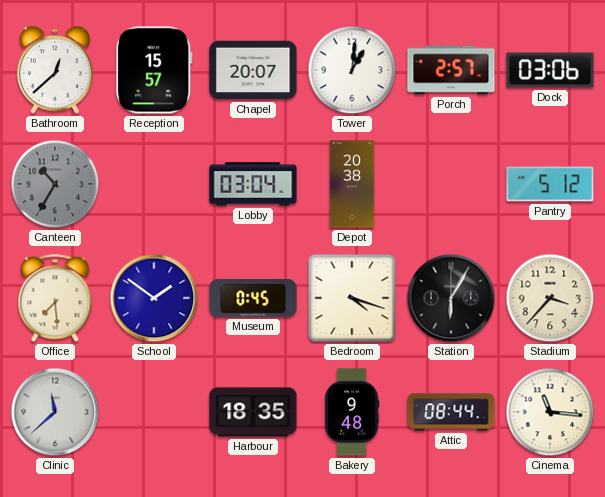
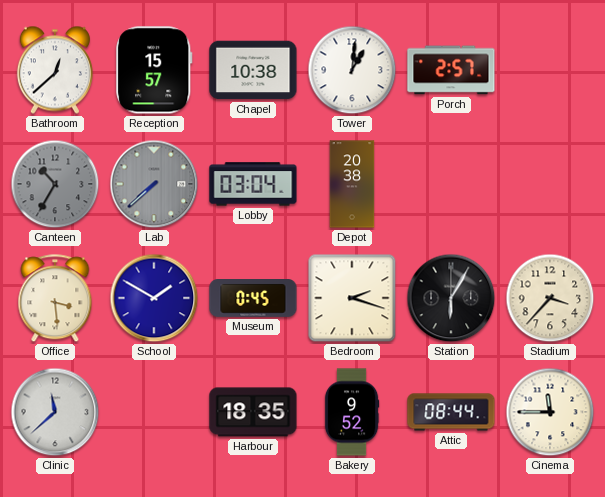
Chapel: 20:07 -> 10:38 (253, 70)
Dock: 03:06 -> none (550, 70)
Lab: none -> 7:38 (154, 184)
Pantry: 5:12 -> none (550, 184)
Office: 7:29 -> 3:29 (55, 299)
School: 1:51 -> 1:50 (154, 298)
Bedroom: 4:18 -> 2:18 (352, 298)
Bakery: 9:48 -> 9:52 (352, 412)
Cinema: 11:16 -> 11:45 (550, 412)
